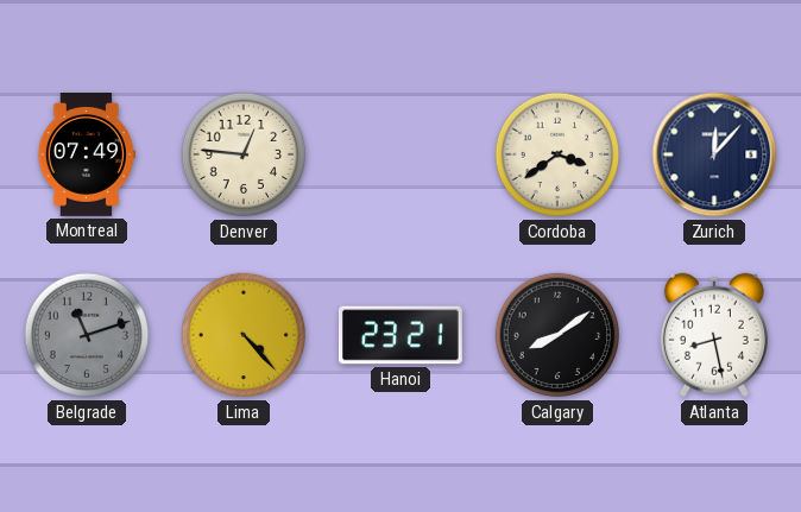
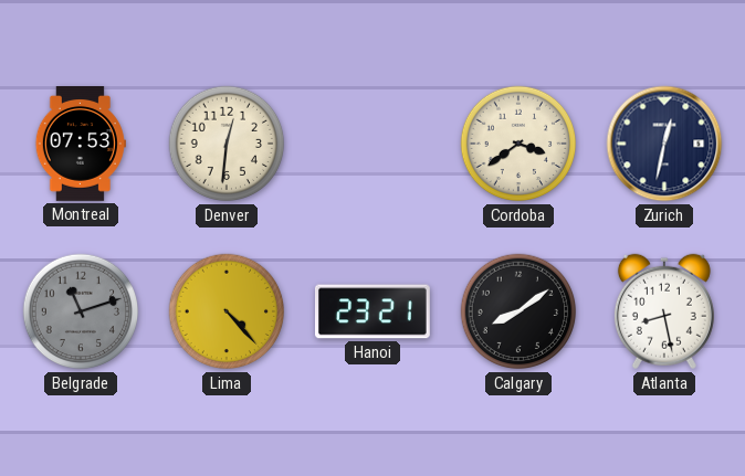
Montreal: 07:49 -> 07:53 (81, 145)
Denver: 12:46 -> 12:31 (227, 144)
Zurich: 12:07 -> 12:32 (664, 144)
